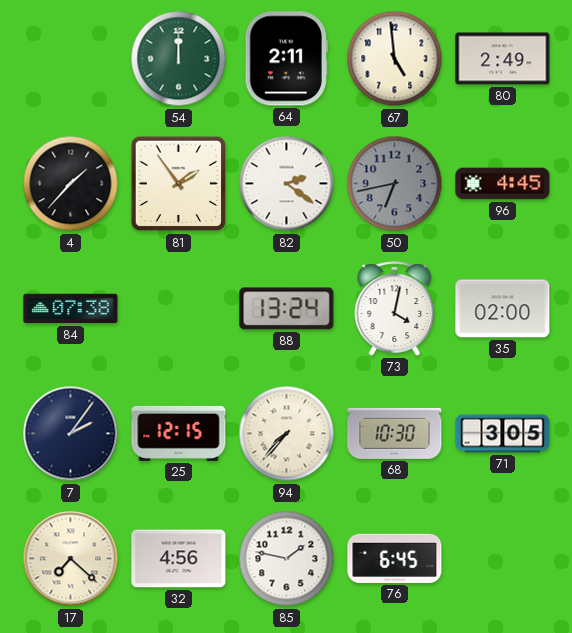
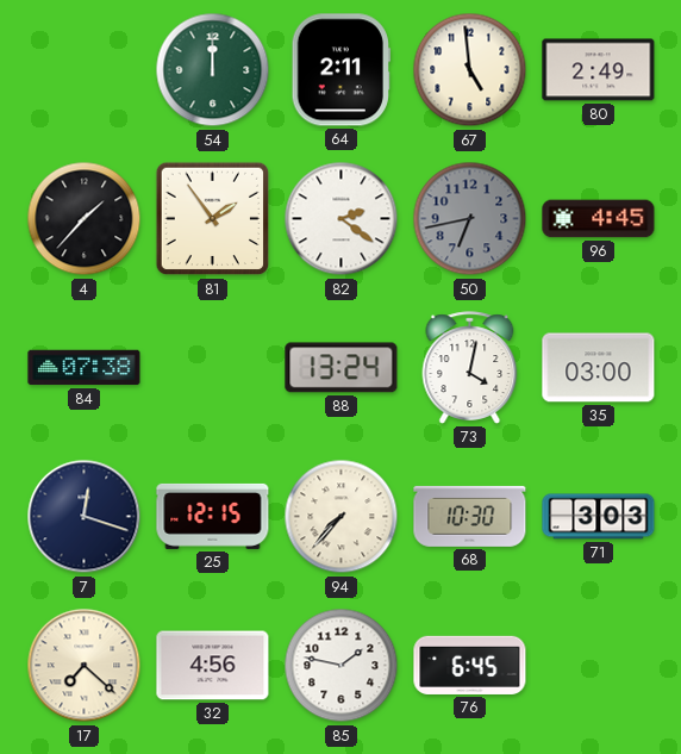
35: 02:00 -> 03:00 (599, 368)
7: 2:06 -> 12:18 (85, 517)
71: 3:05 -> 3:03 (599, 517)
